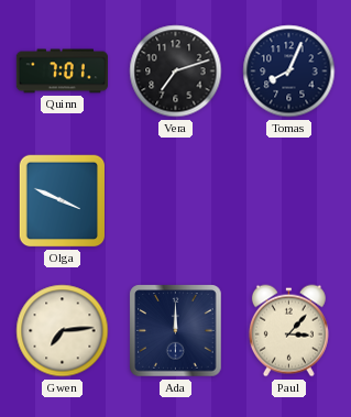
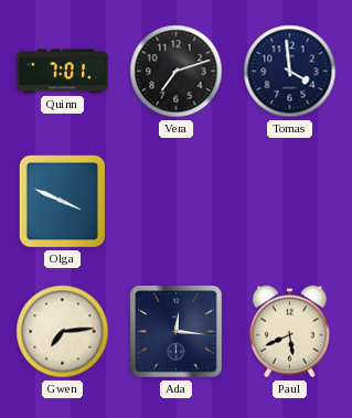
Tomas: 8:04 -> 3:59 (290, 72)
Ada: 12:00 -> 12:16 (177, 332)
Paul: 3:07 -> 5:41 (289, 332)
